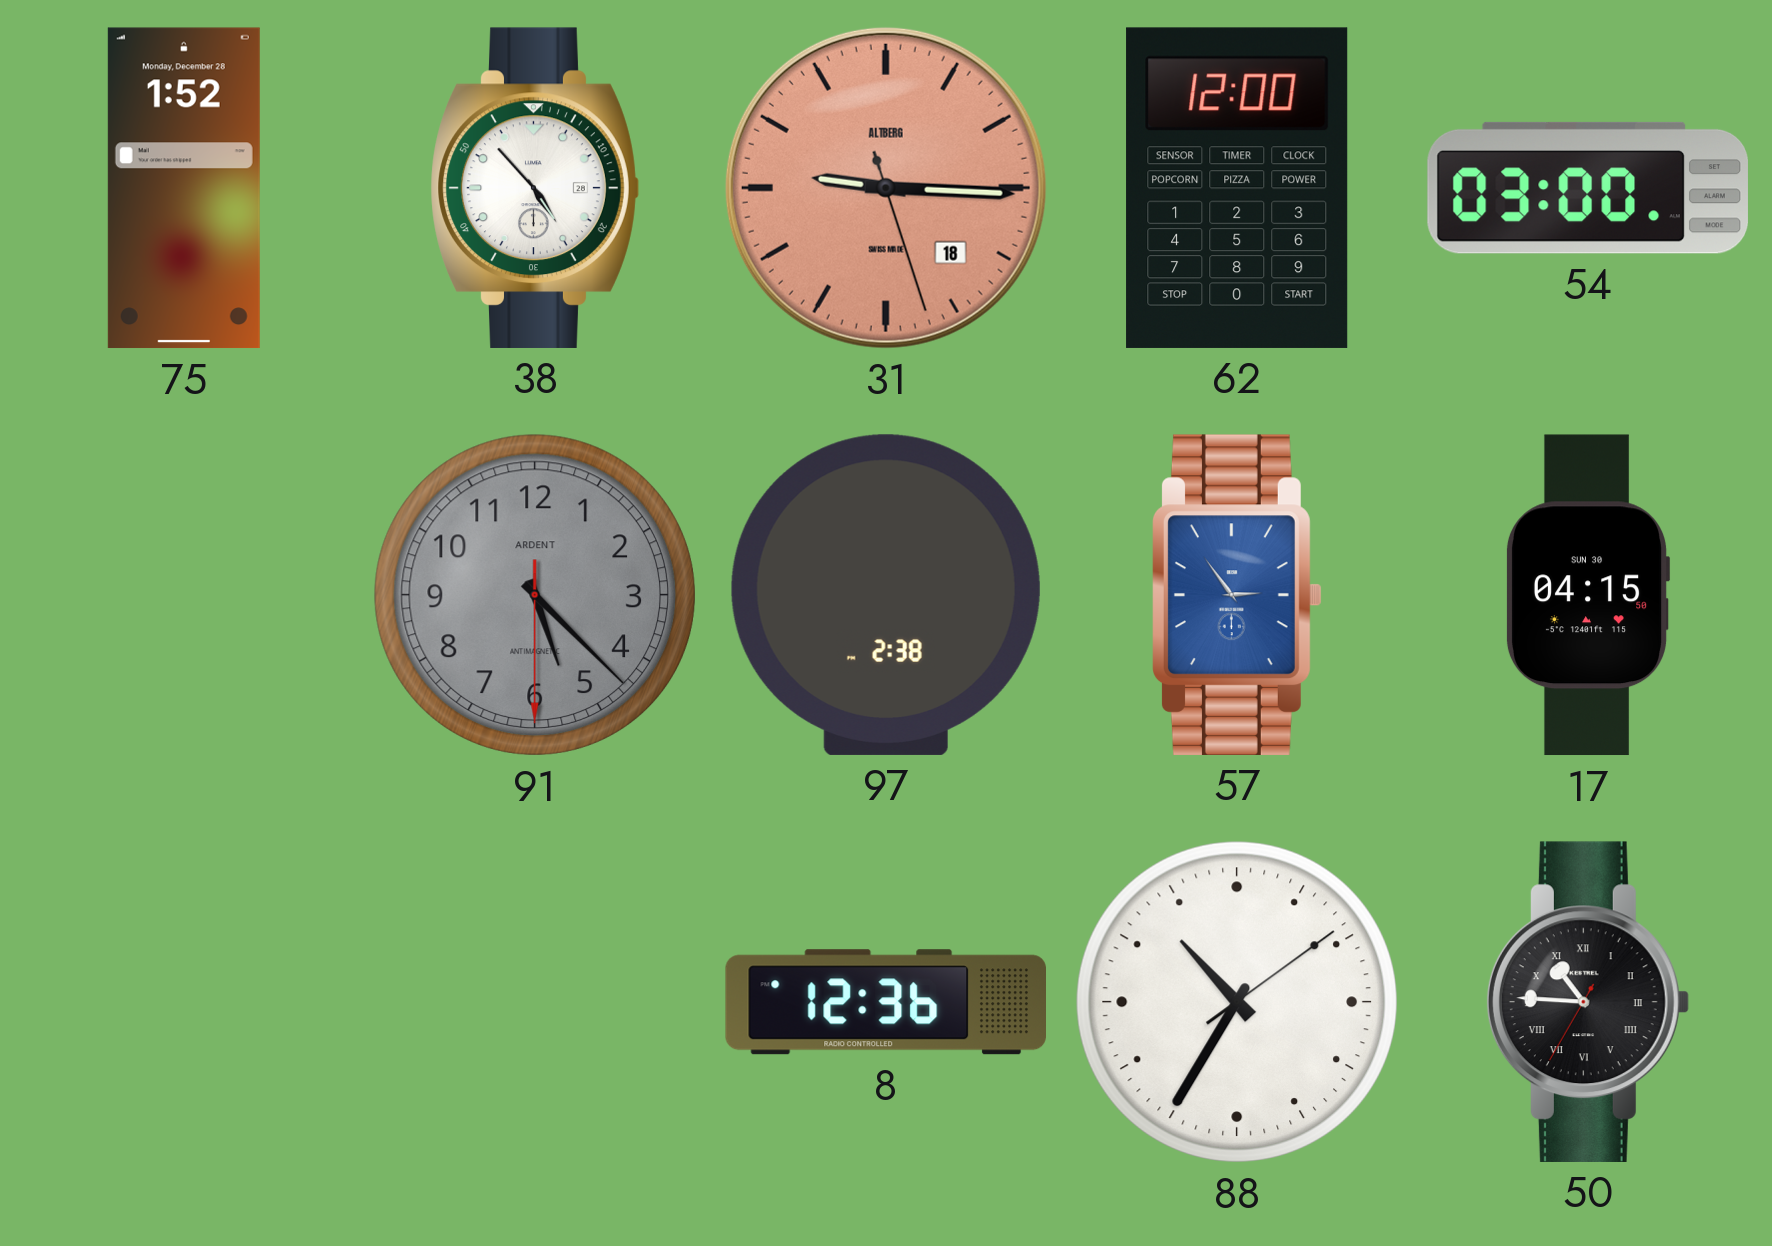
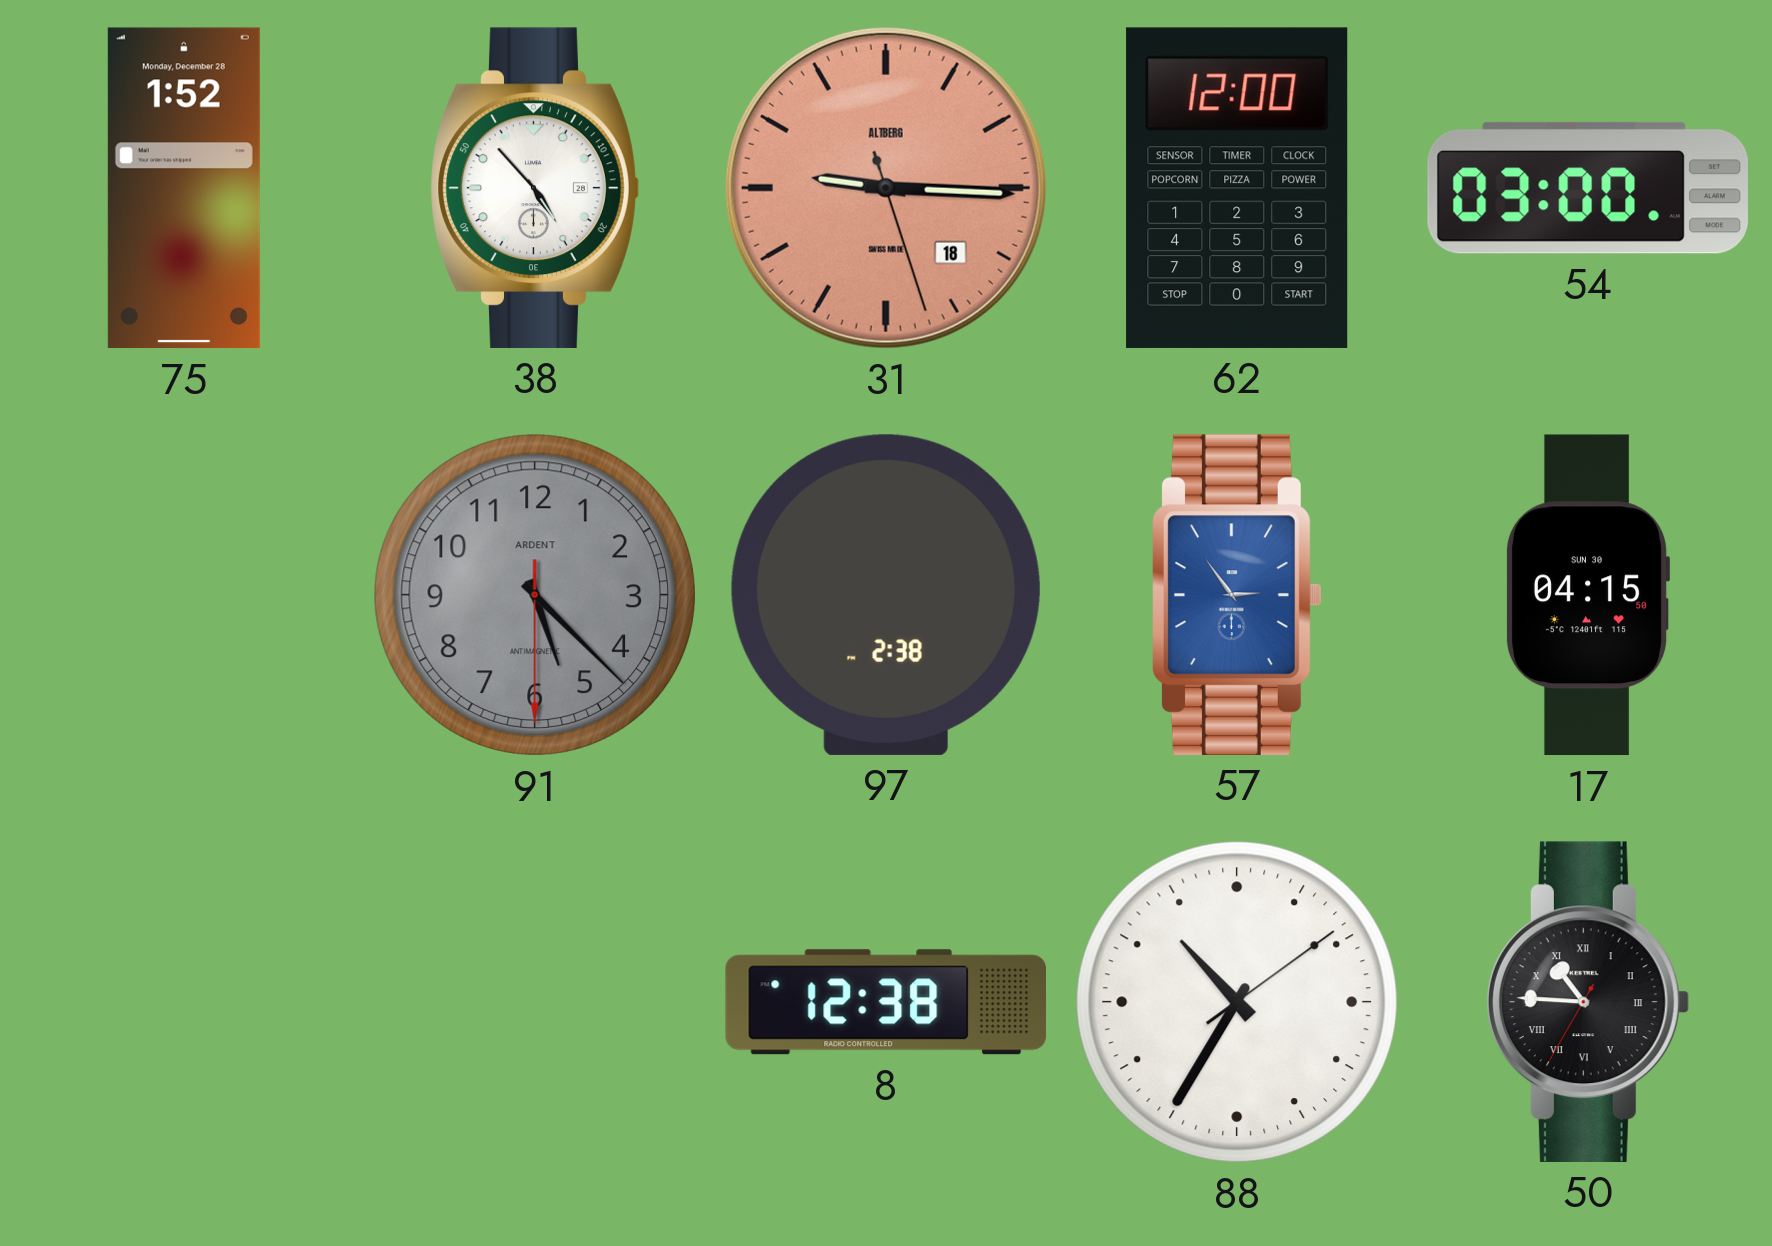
8: 12:36 -> 12:38 (885, 1002)
